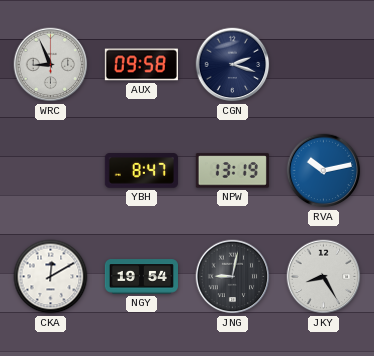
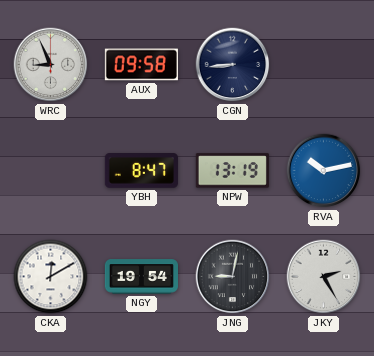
CGN: 2:18 -> 8:44 (233, 65)
JKY: 8:25 -> 2:25 (324, 277)
